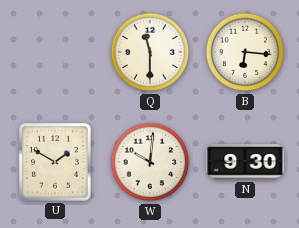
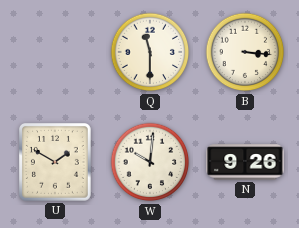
B: 6:16 -> 3:16 (245, 52)
N: 9:30 -> 9:26 (245, 162)
